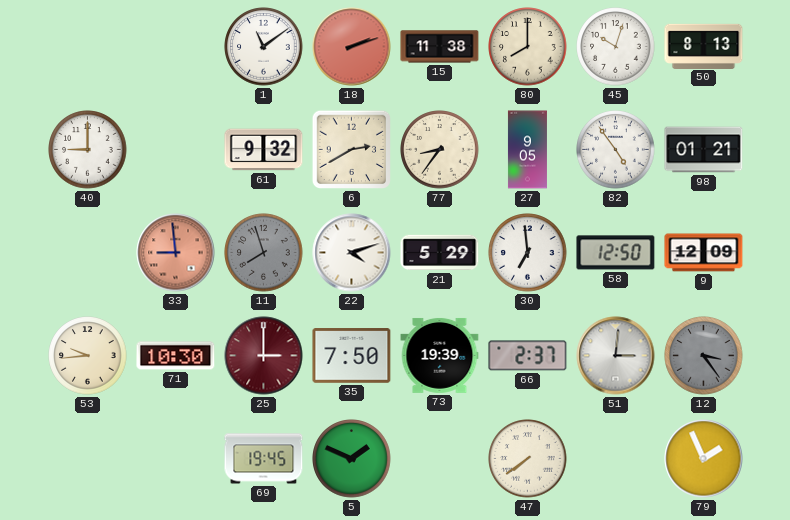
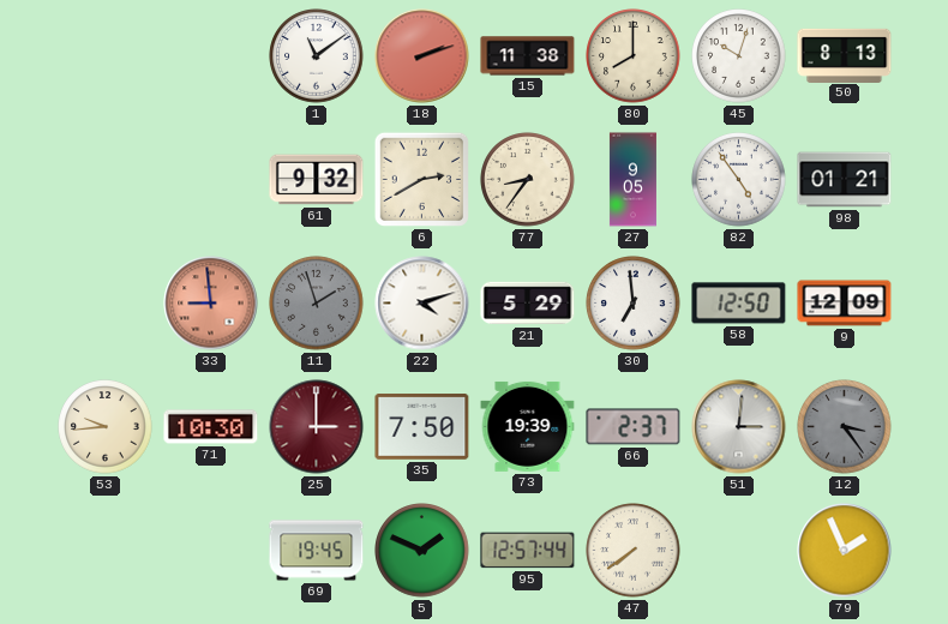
40: 9:00 -> none (88, 150)
11: 7:57 -> 1:57 (317, 304)
95: none -> 12:57 (528, 551)
